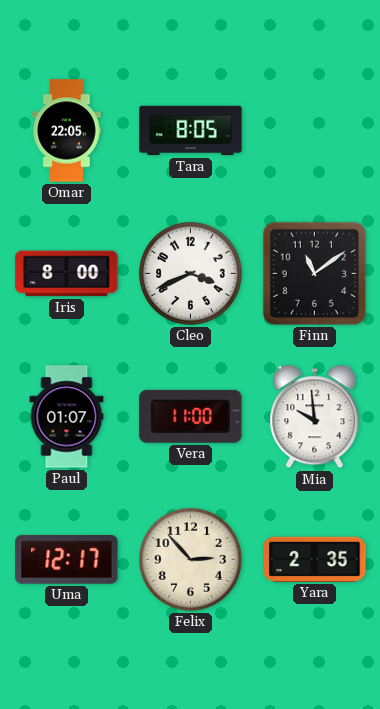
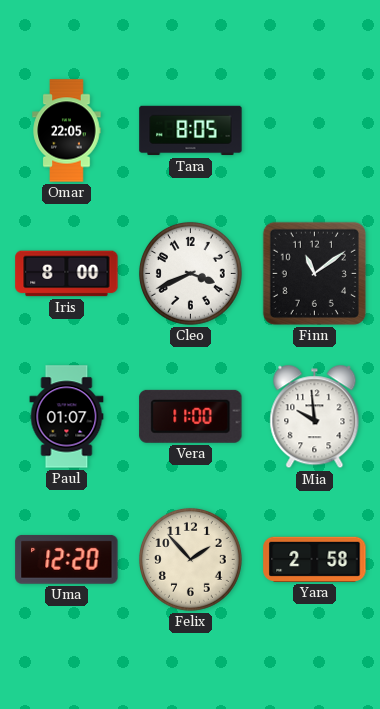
Uma: 12:17 -> 12:20 (67, 560)
Felix: 2:53 -> 1:53 (190, 559)
Yara: 2:35 -> 2:58 (315, 559)
